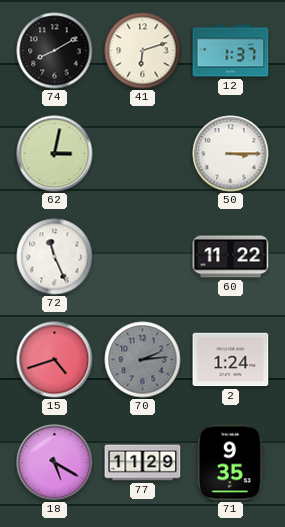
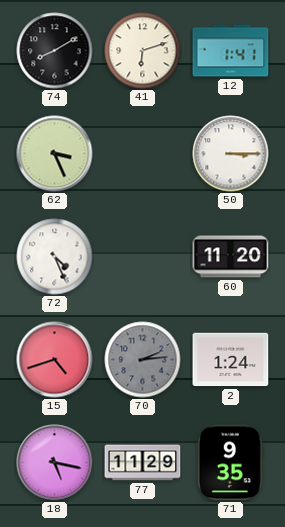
12: 1:37 -> 1:41 (231, 51)
62: 3:02 -> 3:26 (55, 154)
72: 11:26 -> 4:26 (55, 257)
60: 11:22 -> 11:20 (231, 257)
18: 5:20 -> 5:17 (55, 463)
